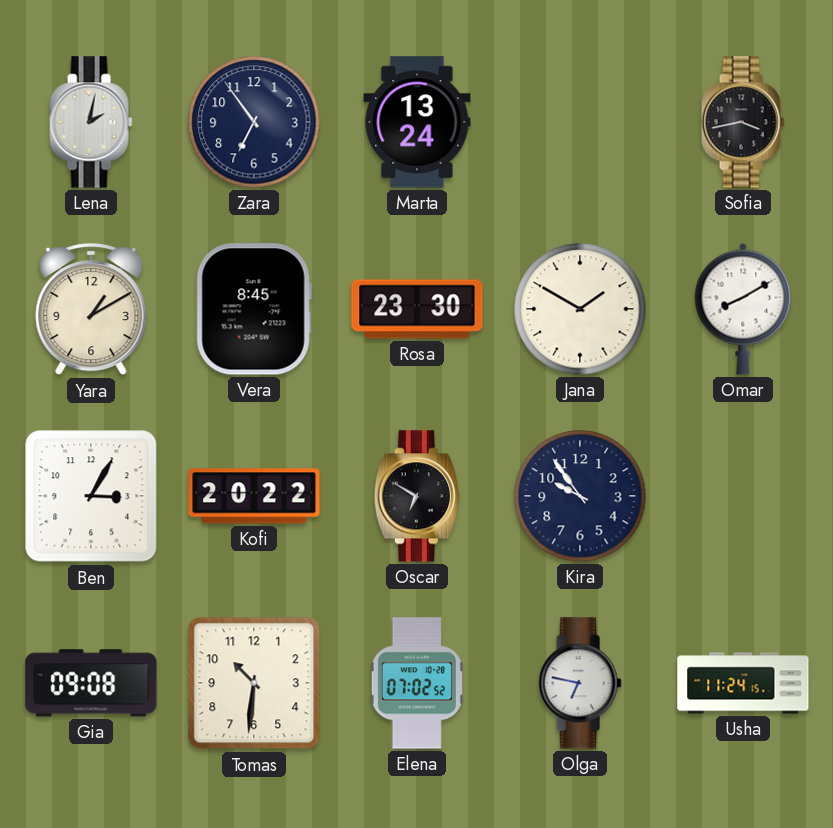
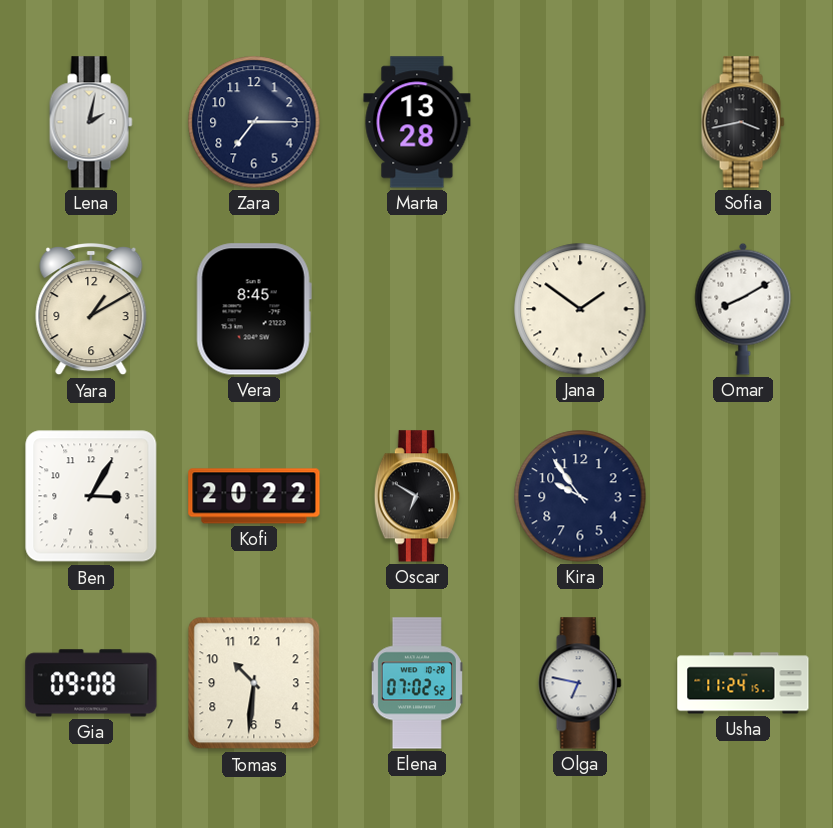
Zara: 6:54 -> 7:15 (254, 122)
Marta: 13:24 -> 13:28 (417, 122)
Rosa: 23:30 -> none (417, 309)
Jana: 1:50 -> 1:51 (580, 309)
